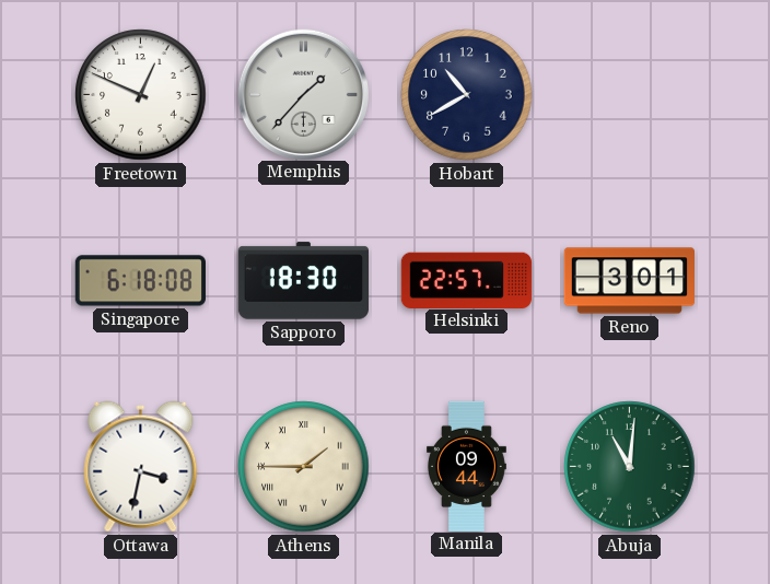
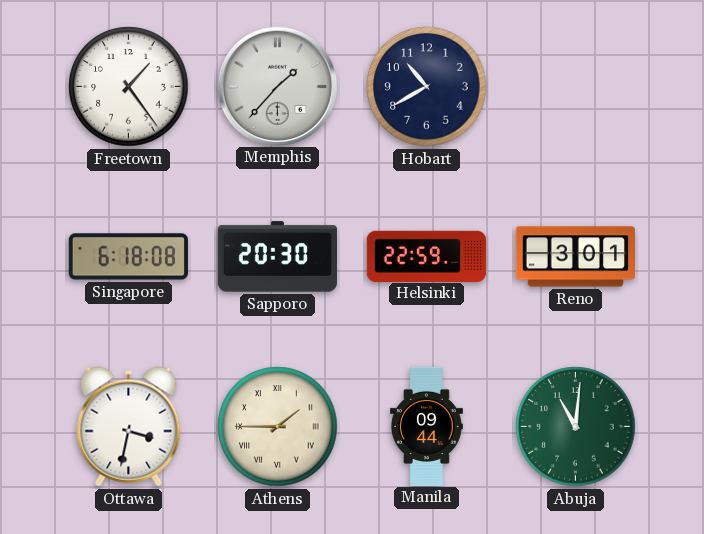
Freetown: 12:49 -> 1:24 (129, 87)
Sapporo: 18:30 -> 20:30 (277, 257)
Helsinki: 22:57 -> 22:59 (426, 256)
